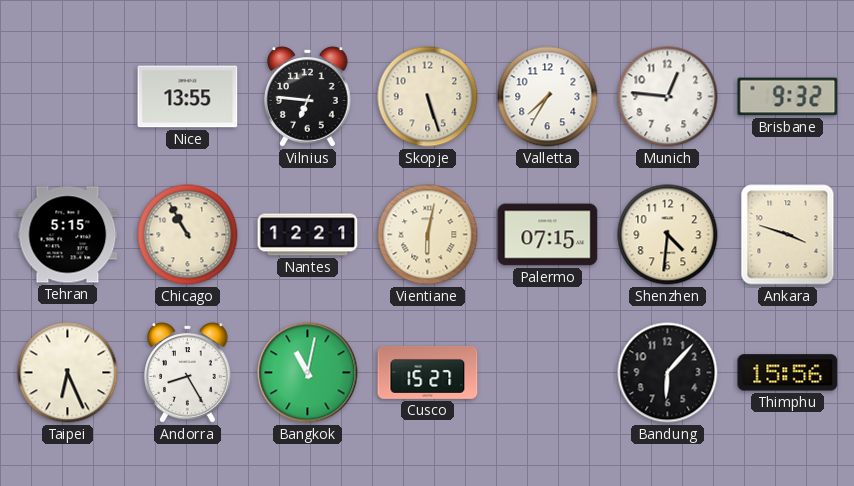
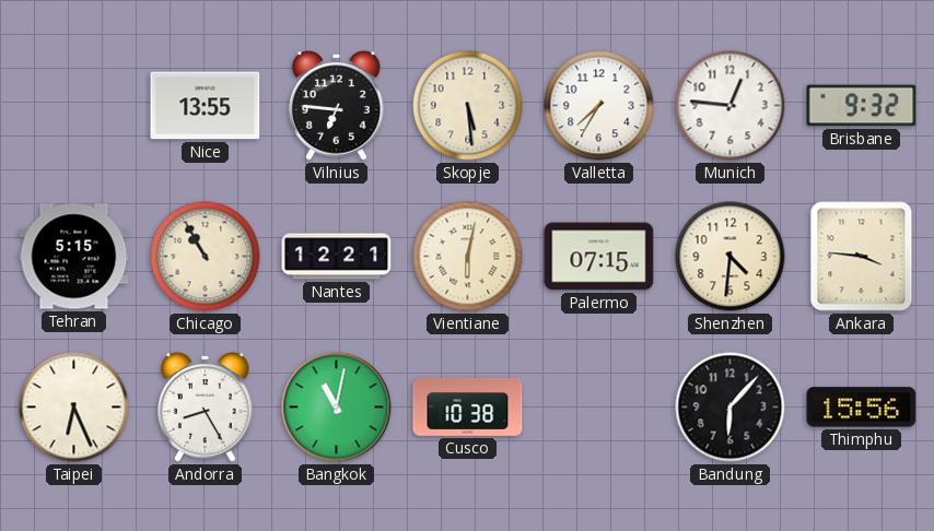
Skopje: 5:27 -> 5:29 (468, 106)
Ankara: 3:48 -> 3:46 (862, 257)
Cusco: 15:27 -> 10:38 (468, 406)
